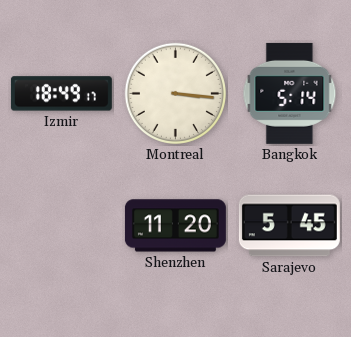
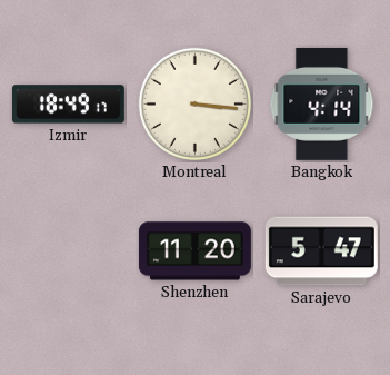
Bangkok: 5:14 -> 4:14 (322, 103)
Sarajevo: 5:45 -> 5:47 (321, 251)
